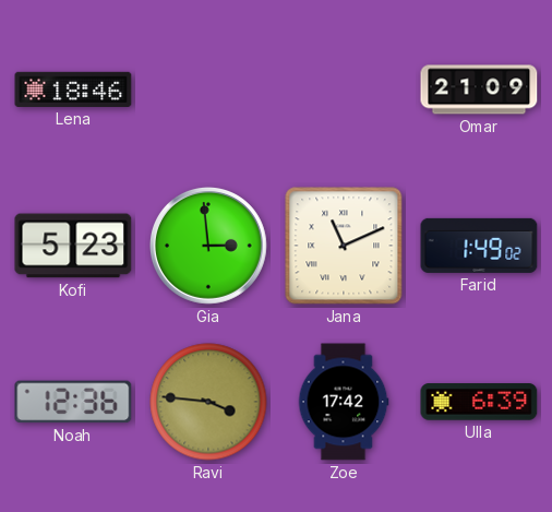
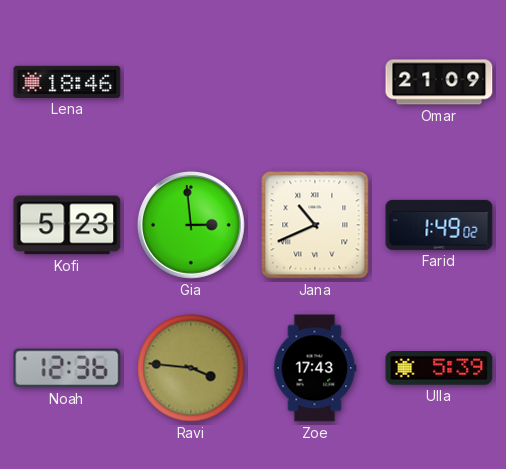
Jana: 11:11 -> 10:41 (315, 225)
Zoe: 17:42 -> 17:43 (315, 368)
Ulla: 6:39 -> 5:39 (439, 368)
